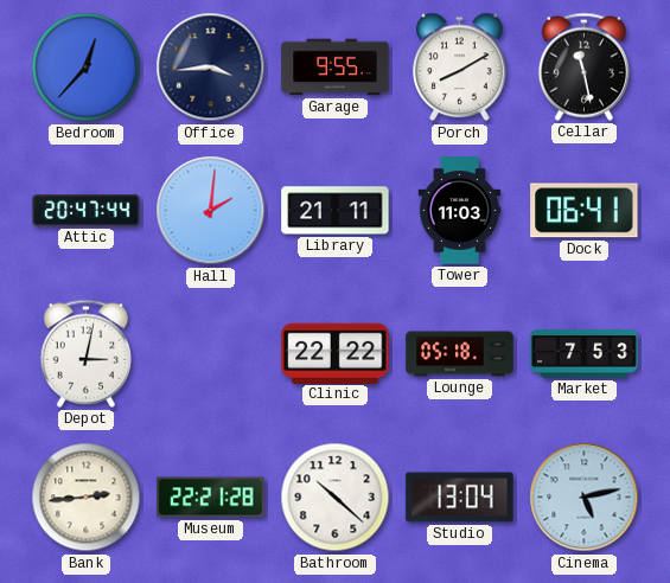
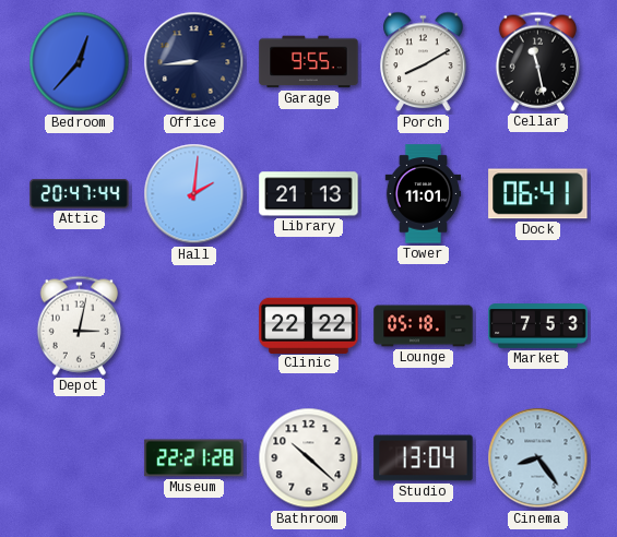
Office: 3:44 -> 8:44 (194, 62)
Library: 21:11 -> 21:13 (309, 194)
Tower: 11:03 -> 11:01 (424, 194)
Bank: 2:44 -> none (87, 498)
Cinema: 5:13 -> 8:24 (538, 458)
